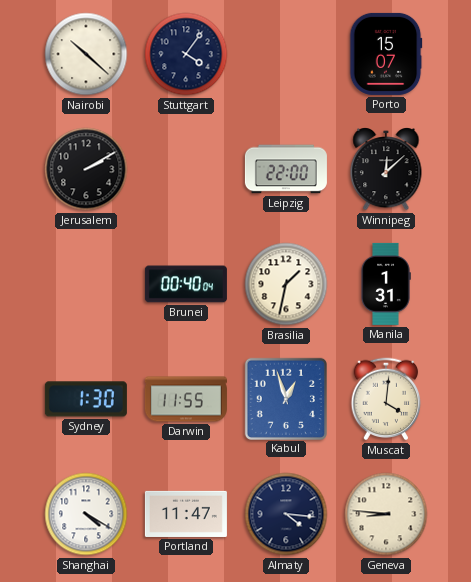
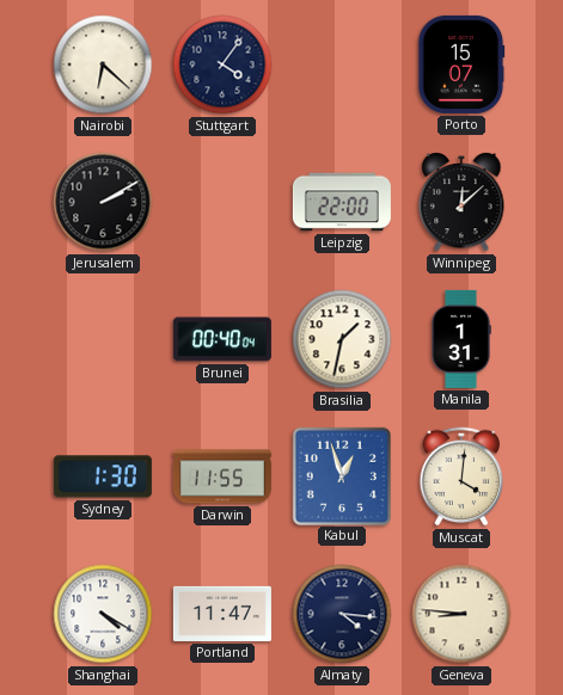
Nairobi: 10:22 -> 6:22 (103, 64)
